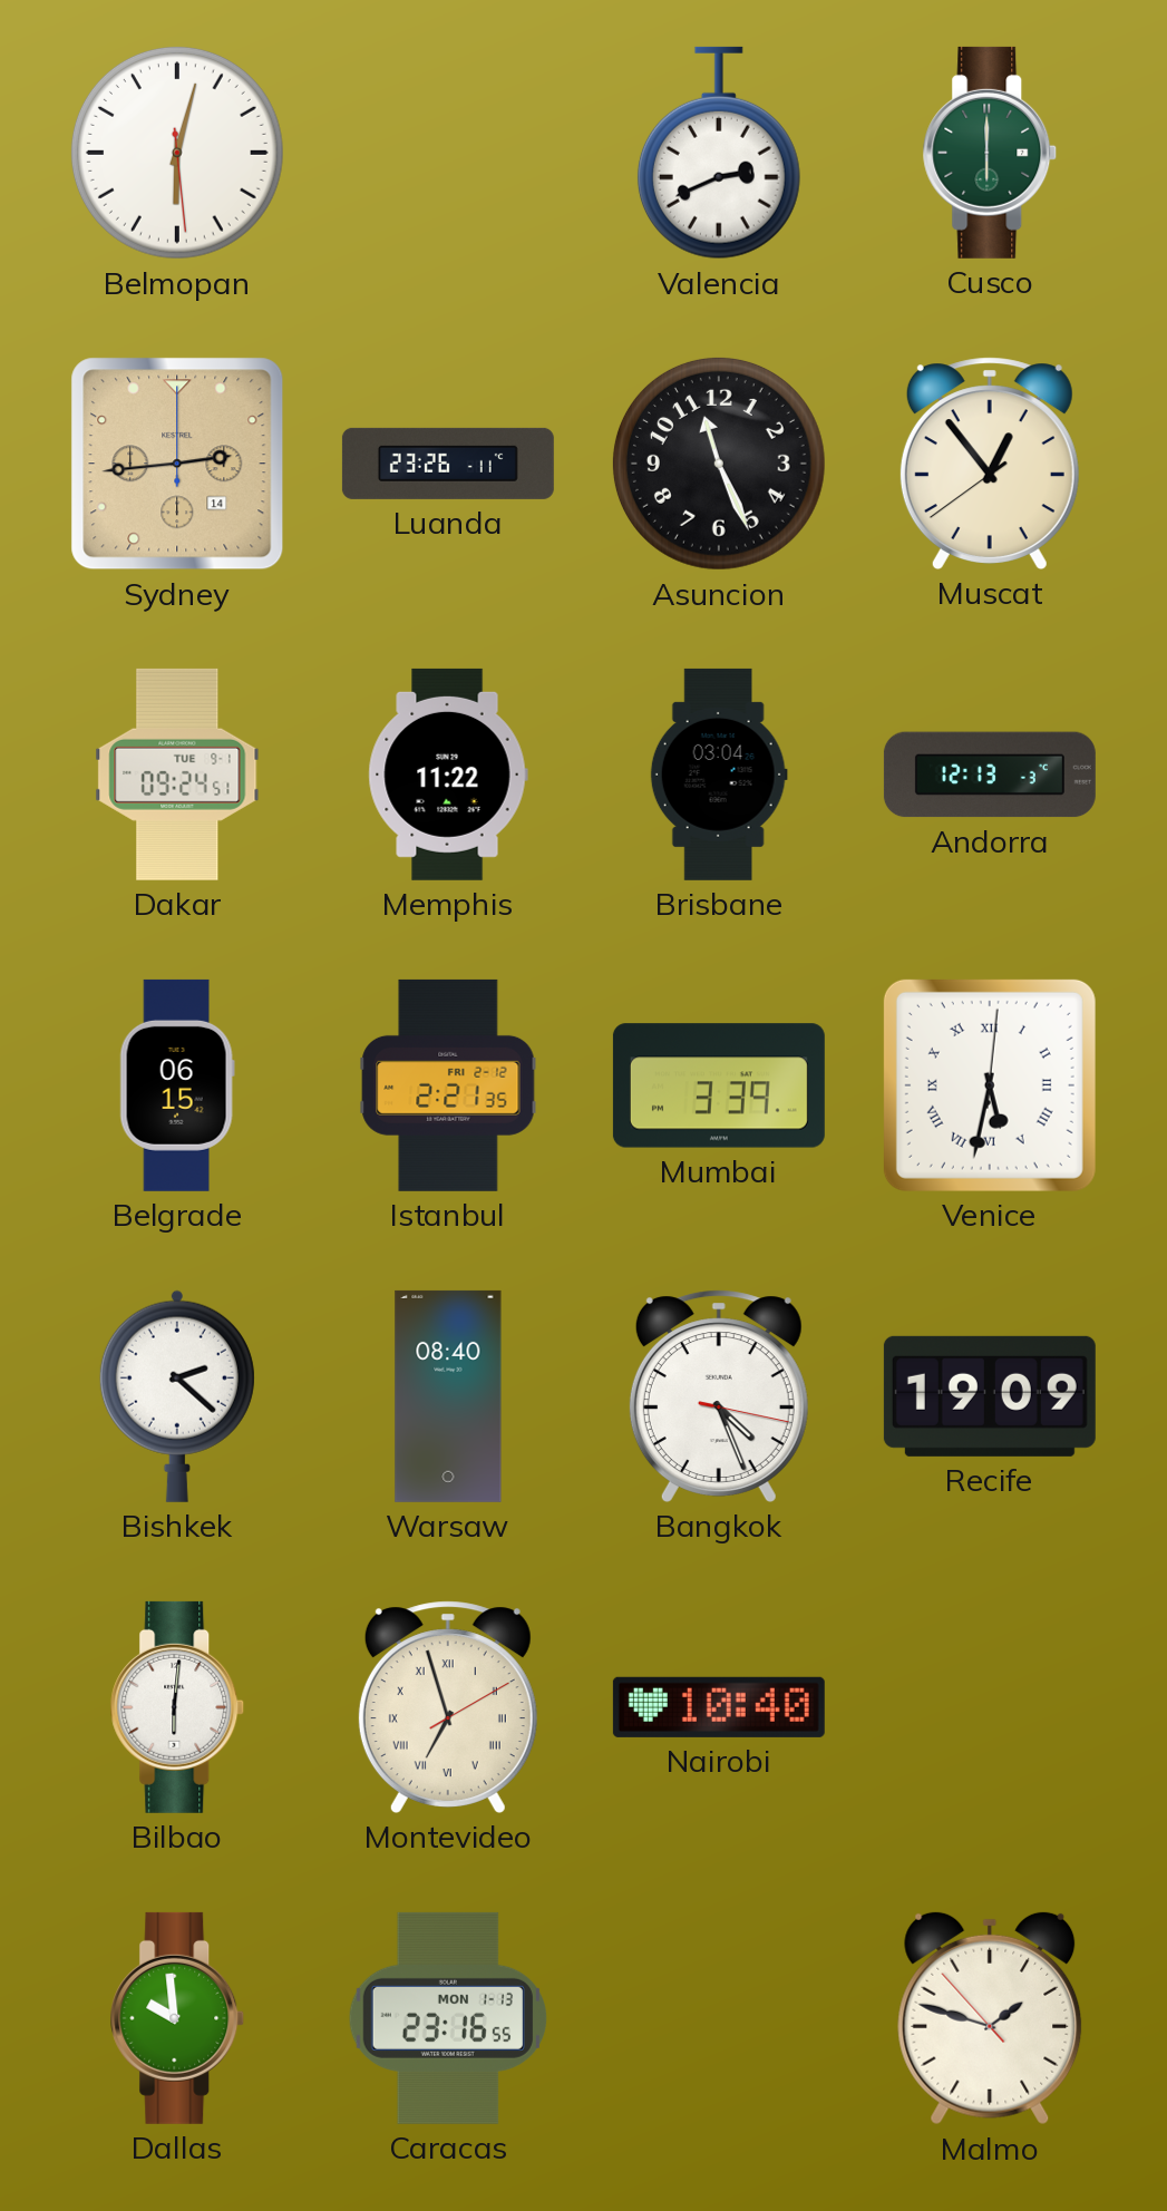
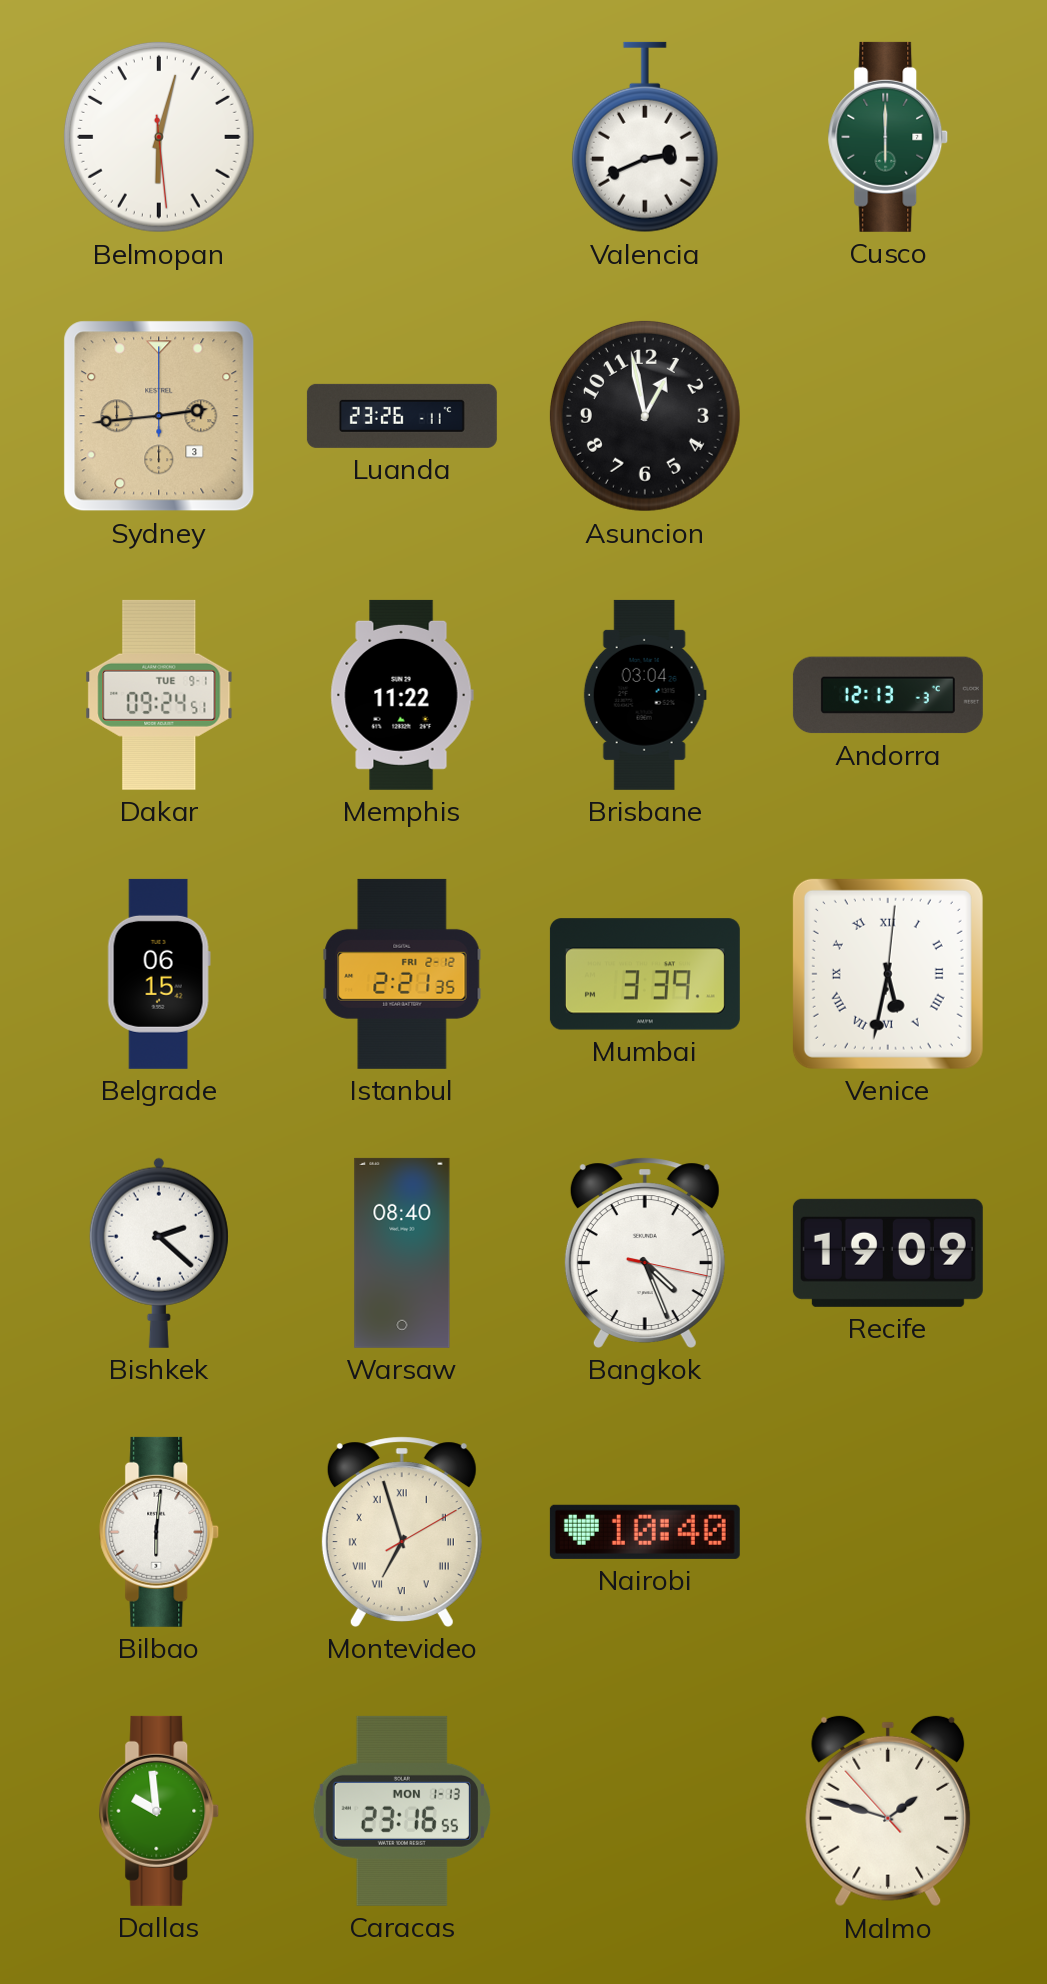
Sydney date: 14 -> 3 (159, 416)
Asuncion: 11:26 -> 12:58 (645, 416)
Muscat: 12:53 -> none (990, 464)
